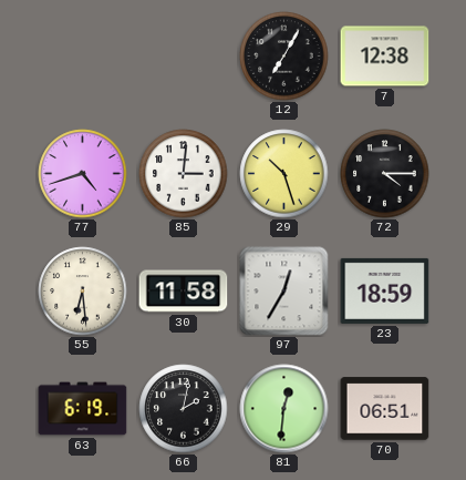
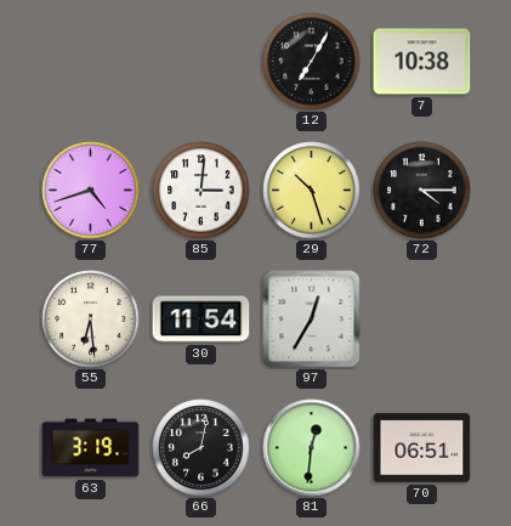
7: 12:38 -> 10:38 (422, 62)
30: 11:58 -> 11:54 (201, 319)
23: 18:59 -> none (385, 290)
63: 6:19 -> 3:19 (91, 448)
66: 2:02 -> 8:02 (201, 448)
